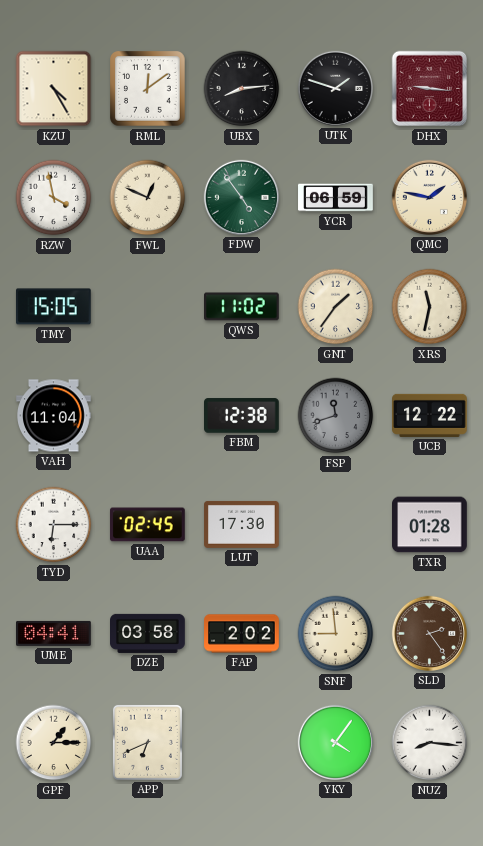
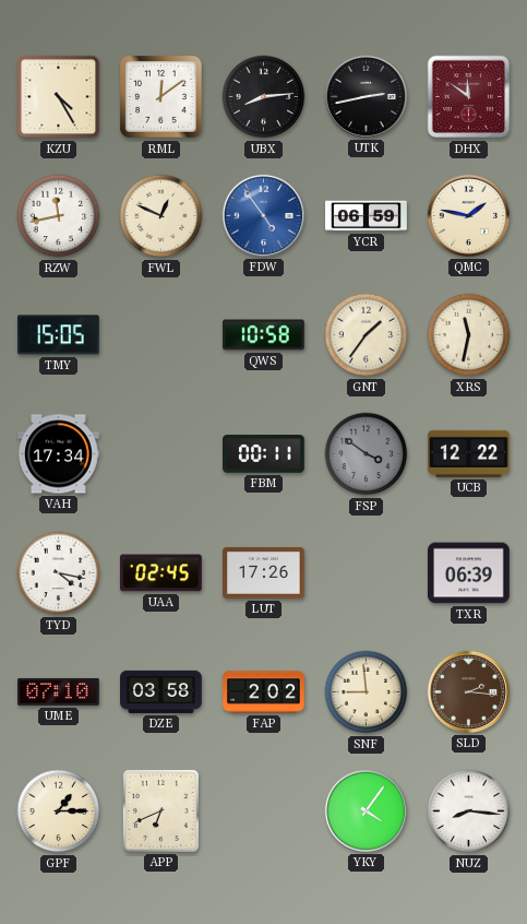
UTK: 1:48 -> 2:43 (366, 96)
DHX: 9:16 -> 11:51 (469, 97)
RZW: 3:58 -> 11:43 (59, 216)
FDW dial: green -> blue (263, 215)
QWS: 11:02 -> 10:58 (264, 335)
VAH: 11:04 -> 17:34 (59, 454)
FBM: 12:38 -> 00:11 (264, 454)
FSP: 11:42 -> 3:51 (367, 454)
TYD: 6:15 -> 4:17 (59, 573)
LUT: 17:30 -> 17:26 (264, 572)
TXR: 01:28 -> 06:39 (469, 573)
UME: 04:41 -> 07:10 (59, 691)
SLD: 2:24 -> 2:16 (468, 691)
